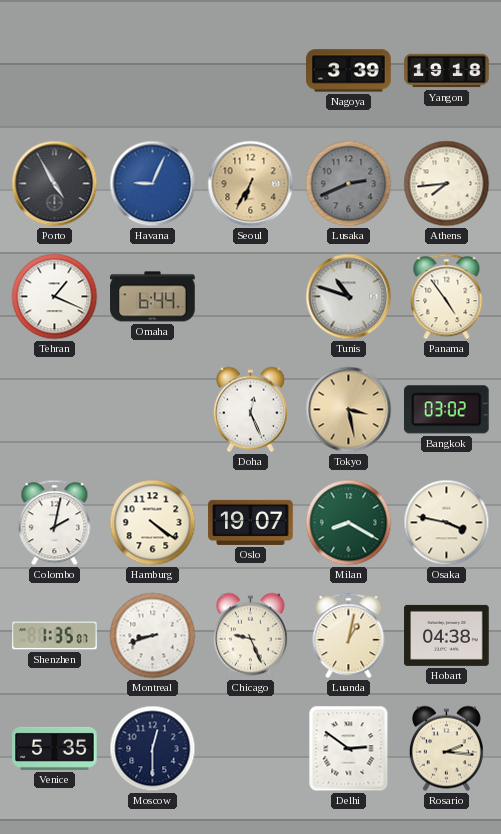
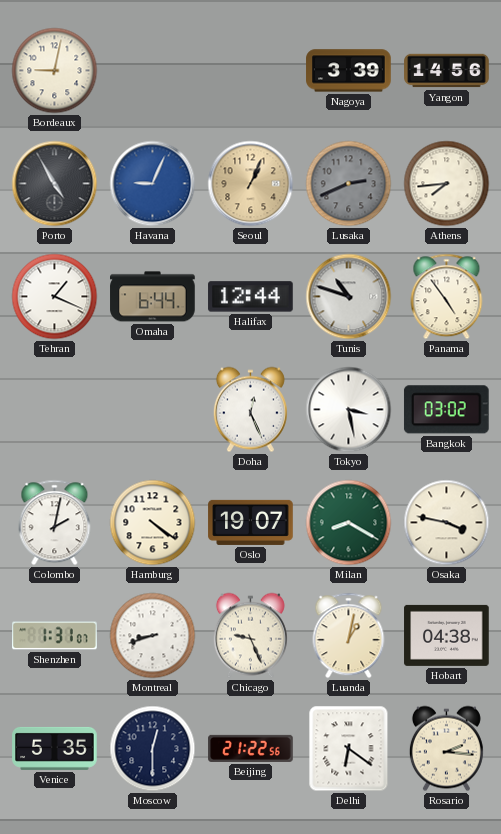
Bordeaux: none -> 9:02 (55, 71)
Yangon: 19:18 -> 14:56 (447, 71)
Seoul: 6:35 -> 1:04 (251, 184)
Halifax: none -> 12:44 (251, 297)
Tokyo dial: champagne -> white (349, 410)
Shenzhen: 1:35 -> 1:31 (55, 636)
Beijing: none -> 21:22 (251, 748)
Delhi: 2:51 -> 6:21 (349, 749)
